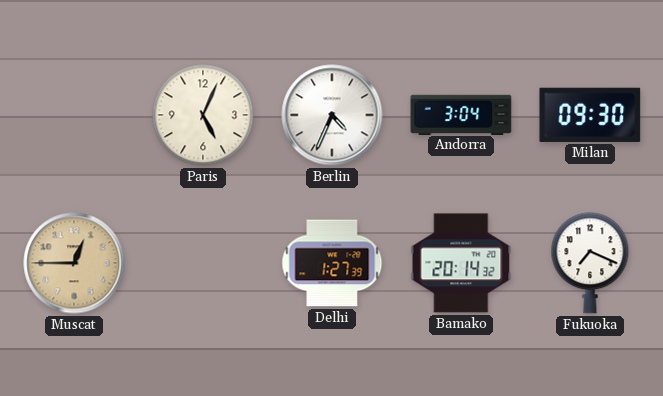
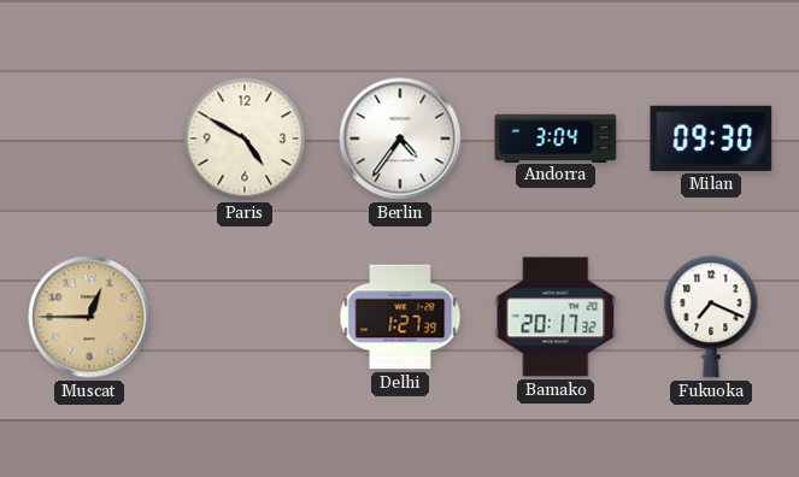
Paris: 5:04 -> 4:50 (245, 139)
Berlin: 4:34 -> 4:36 (400, 139)
Bamako: 20:14 -> 20:17 (556, 317)
